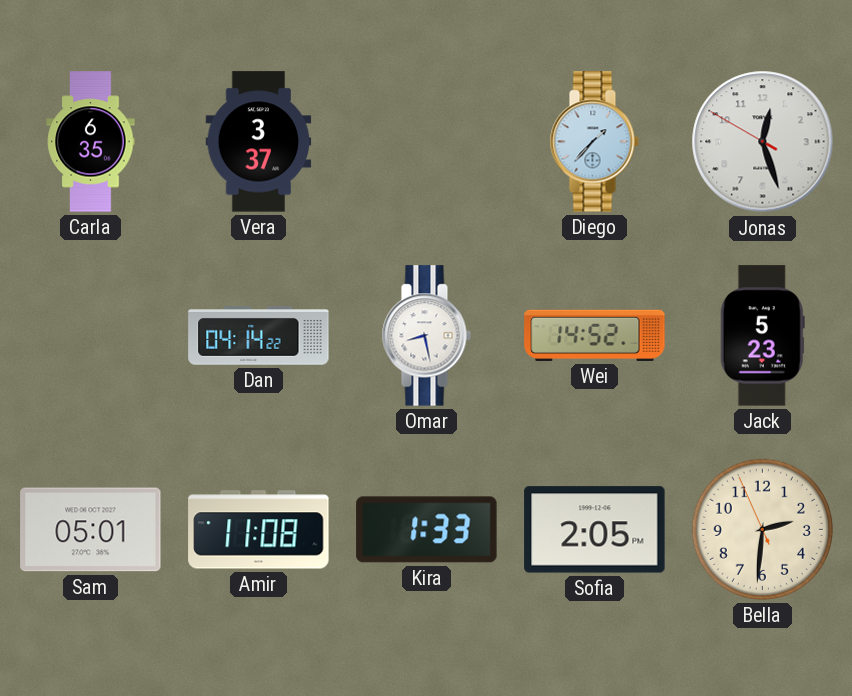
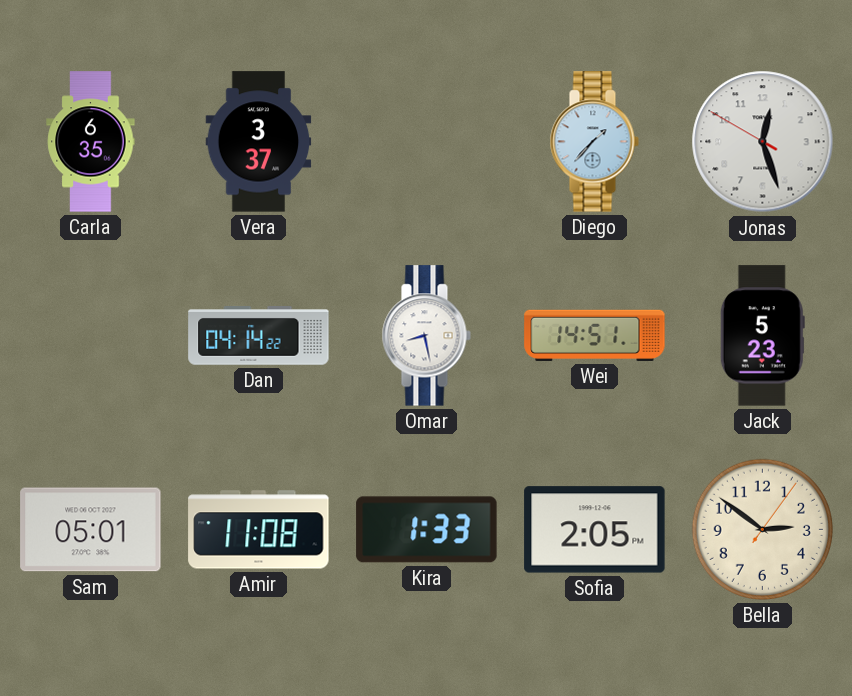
Wei: 14:52 -> 14:51 (595, 335)
Bella: 2:30 -> 2:51 (762, 529)
